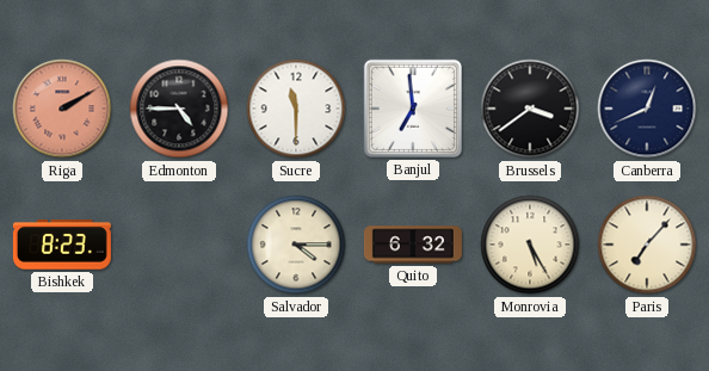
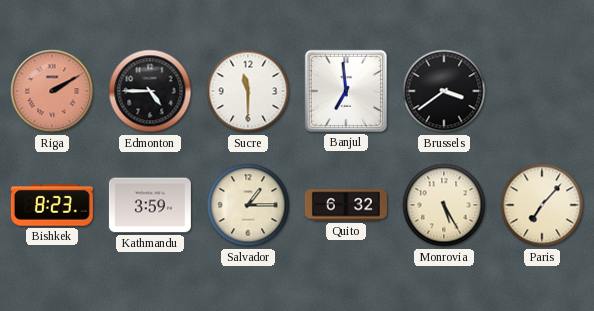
Canberra: 12:41 -> none (647, 109)
Kathmandu: none -> 3:59 (150, 205)
Salvador: 4:15 -> 1:15 (248, 205)
